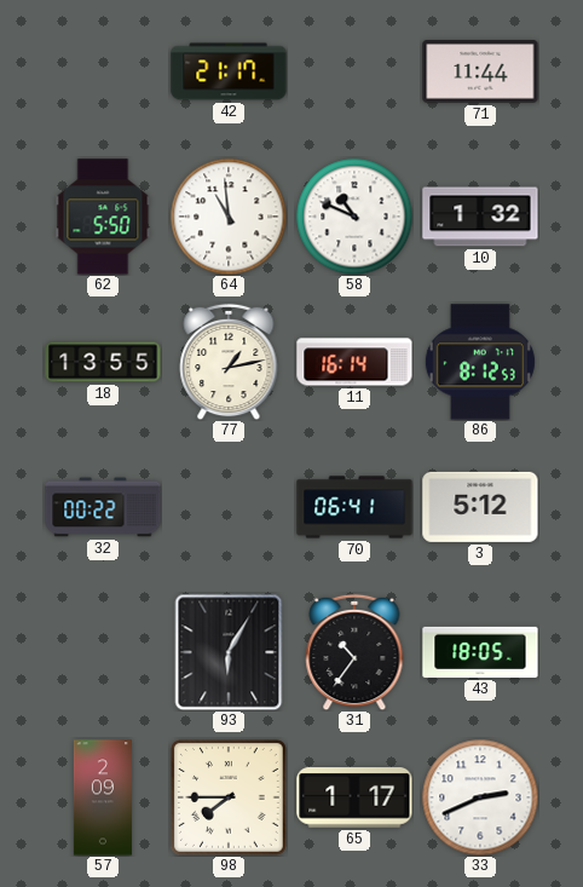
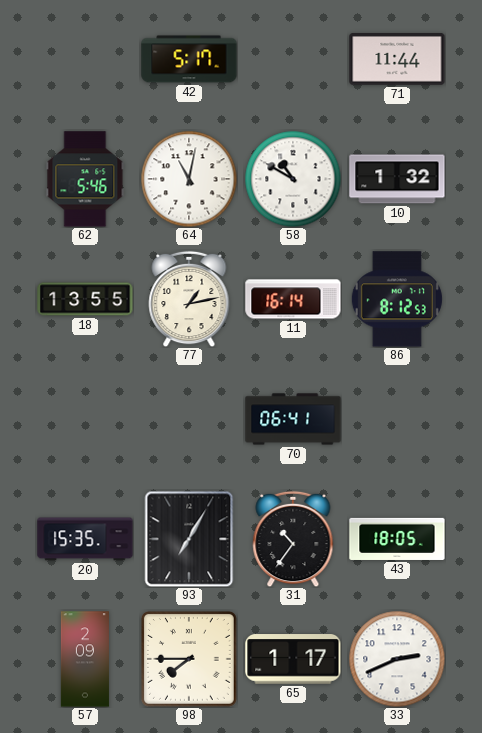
42: 21:17 -> 5:17 (189, 59)
62: 5:50 -> 5:46 (85, 179)
64: 10:59 -> 11:02 (189, 179)
58: 10:49 -> 10:50 (293, 179)
32: 00:22 -> none (103, 507)
3: 5:12 -> none (480, 507)
20: none -> 15:35 (85, 539)
93: 6:05 -> 7:05 (189, 539)
